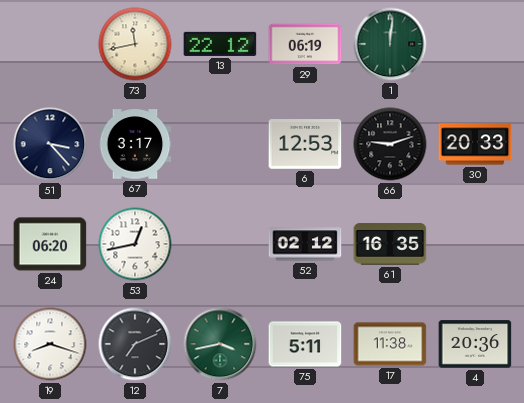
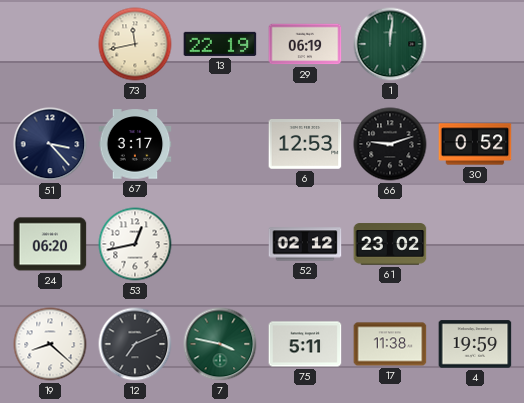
13: 22:12 -> 22:19 (220, 44)
30: 20:33 -> 0:52 (475, 144)
61: 16:35 -> 23:02 (390, 244)
19: 8:18 -> 8:22 (50, 344)
7: 3:43 -> 3:47 (220, 344)
4: 20:36 -> 19:59 (475, 344)
